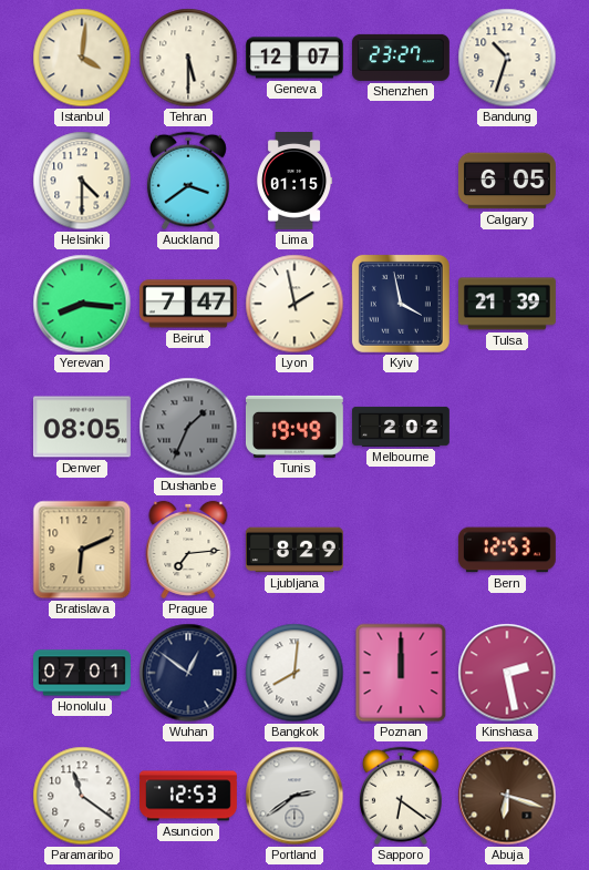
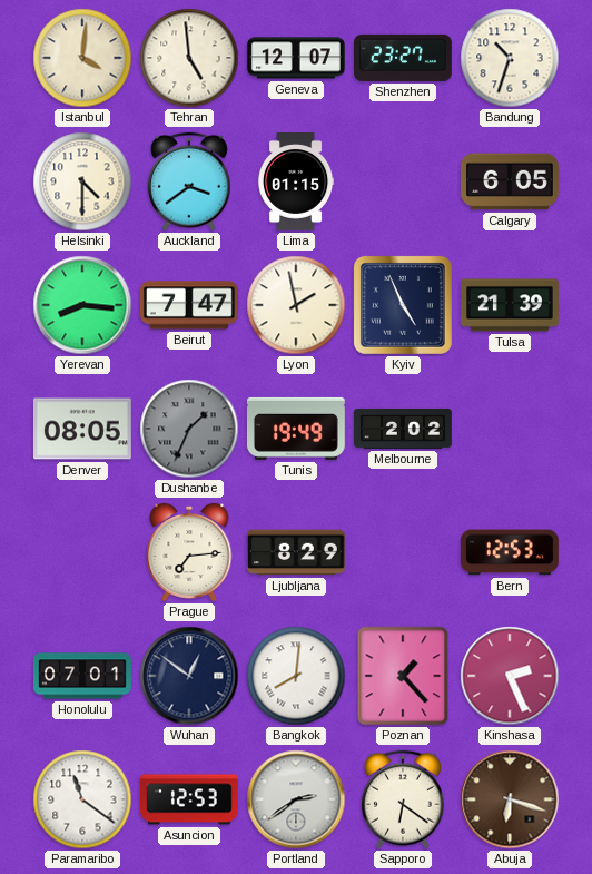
Tehran: 5:30 -> 4:59 (189, 58)
Kyiv: 3:58 -> 4:56 (403, 305)
Bratislava: 6:11 -> none (82, 550)
Poznan: 12:00 -> 1:23 (403, 676)
Kinshasa: 2:28 -> 2:26 (510, 676)
